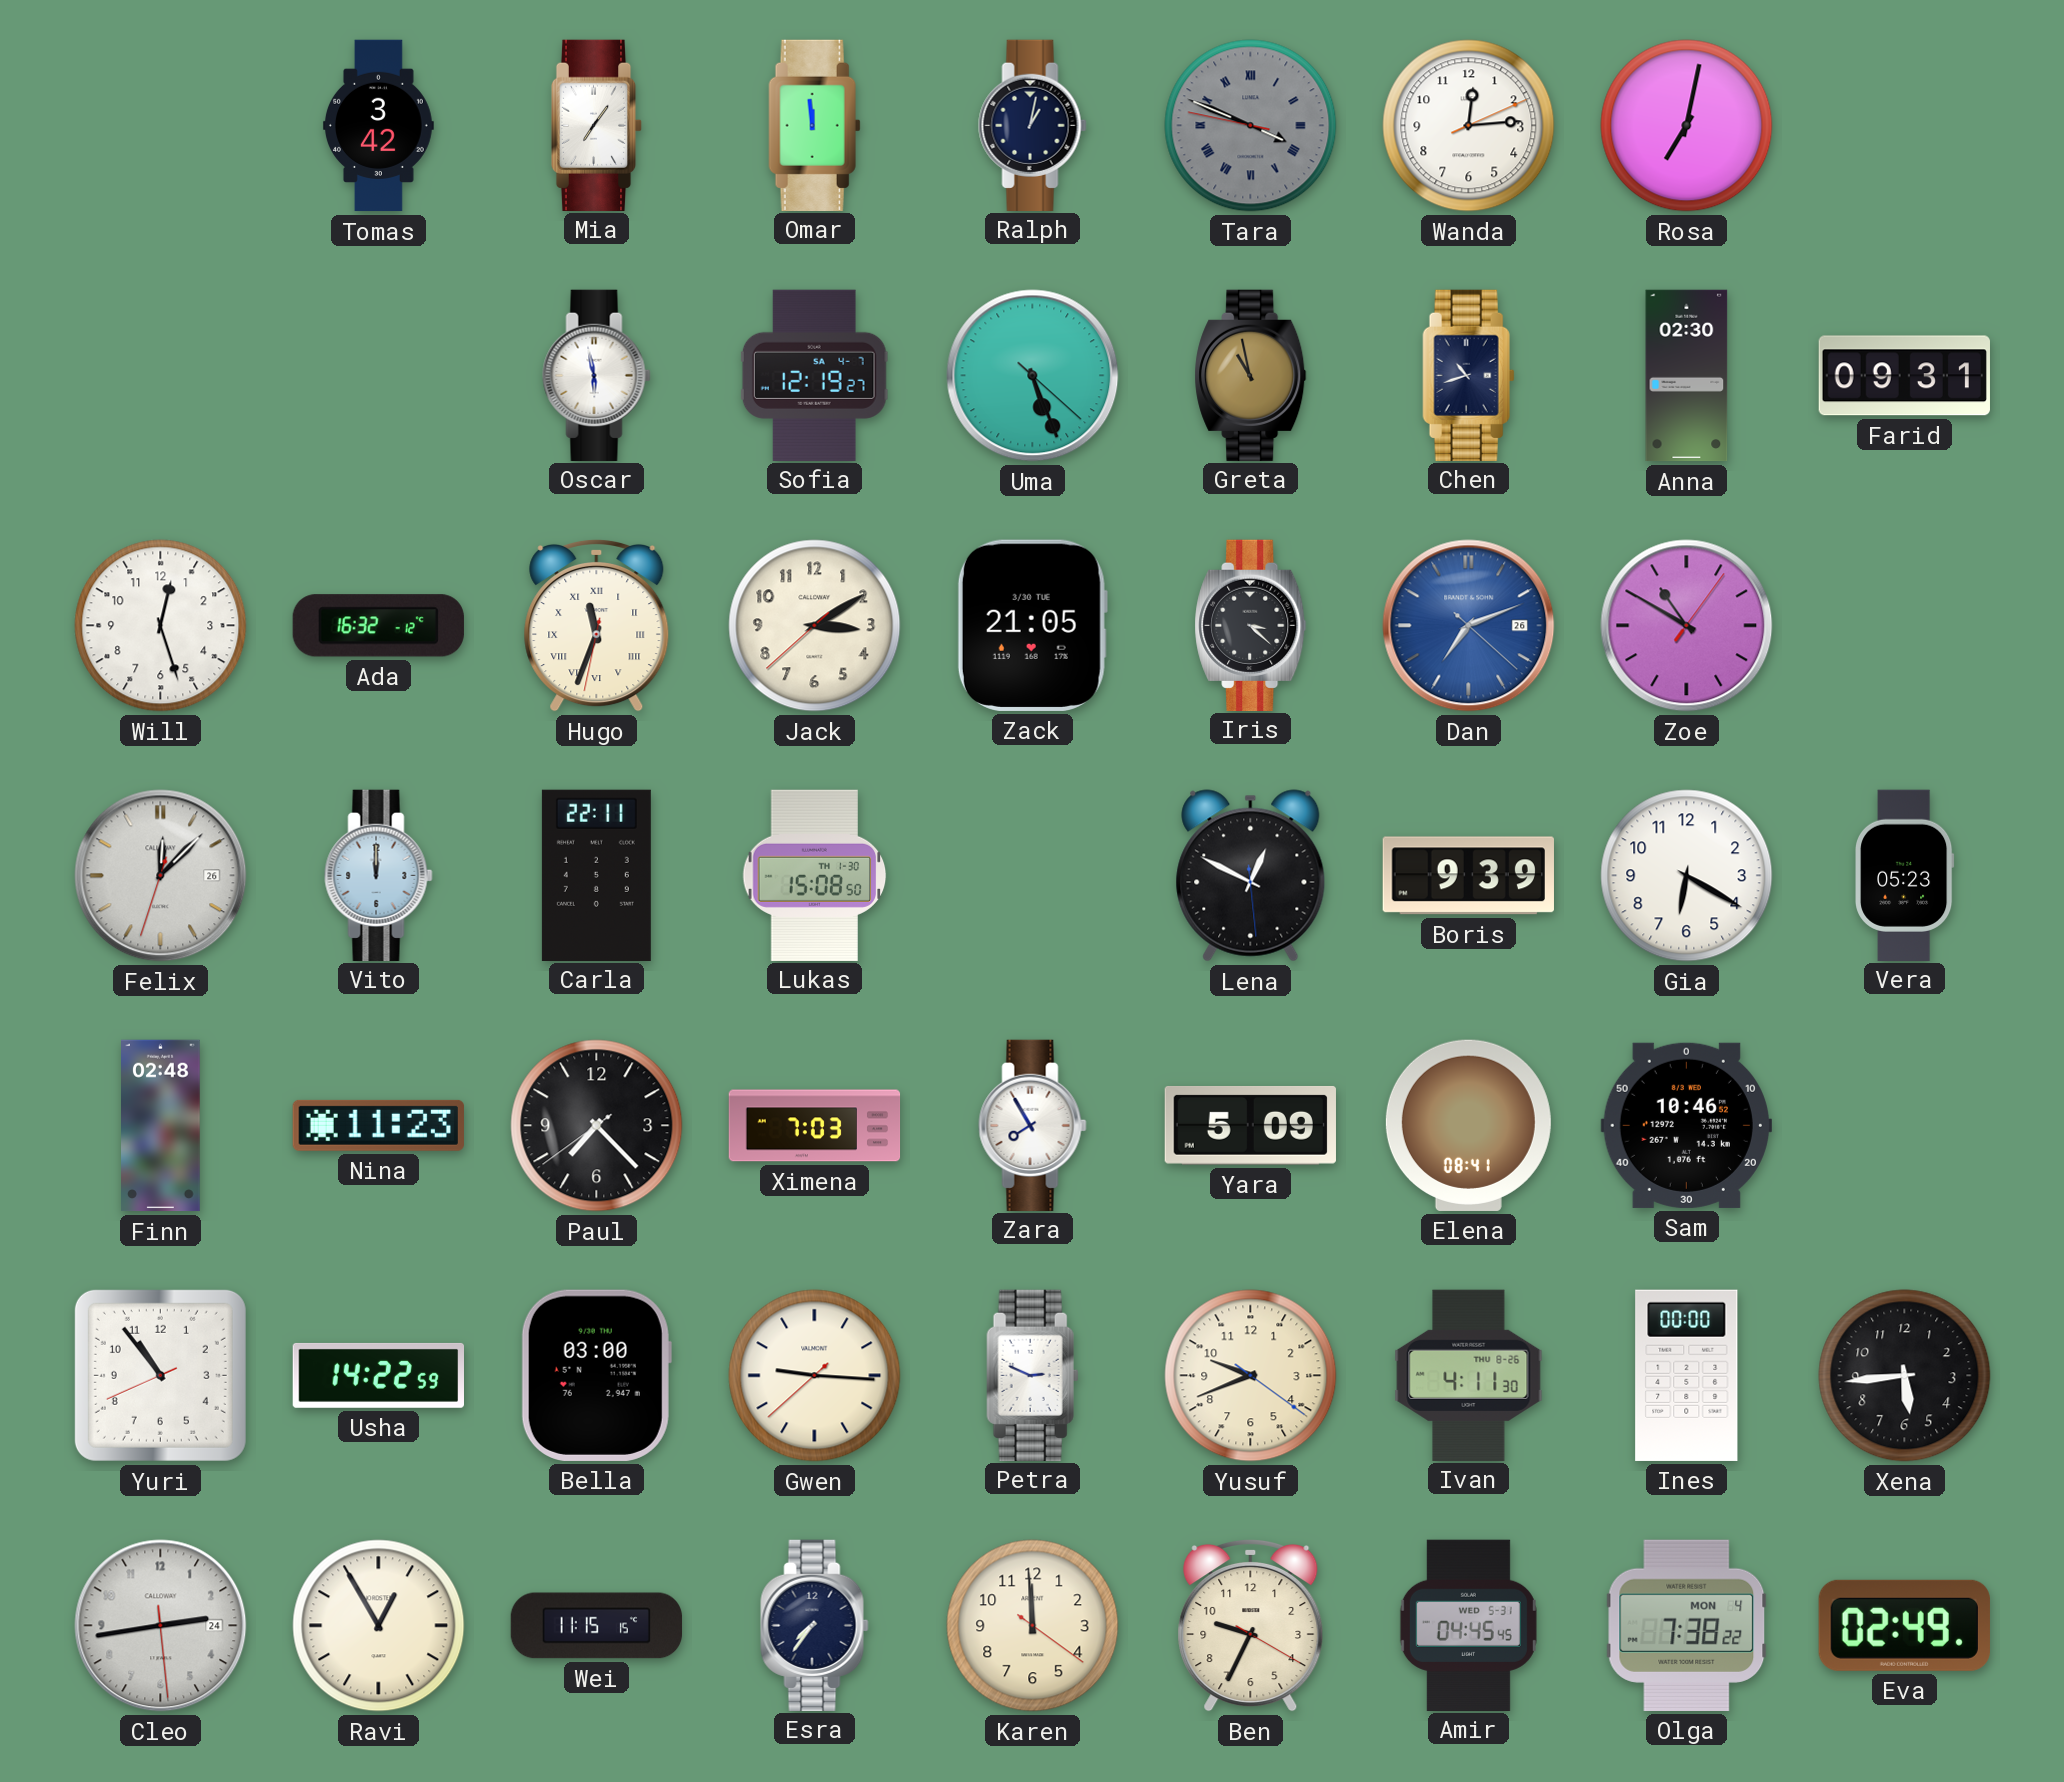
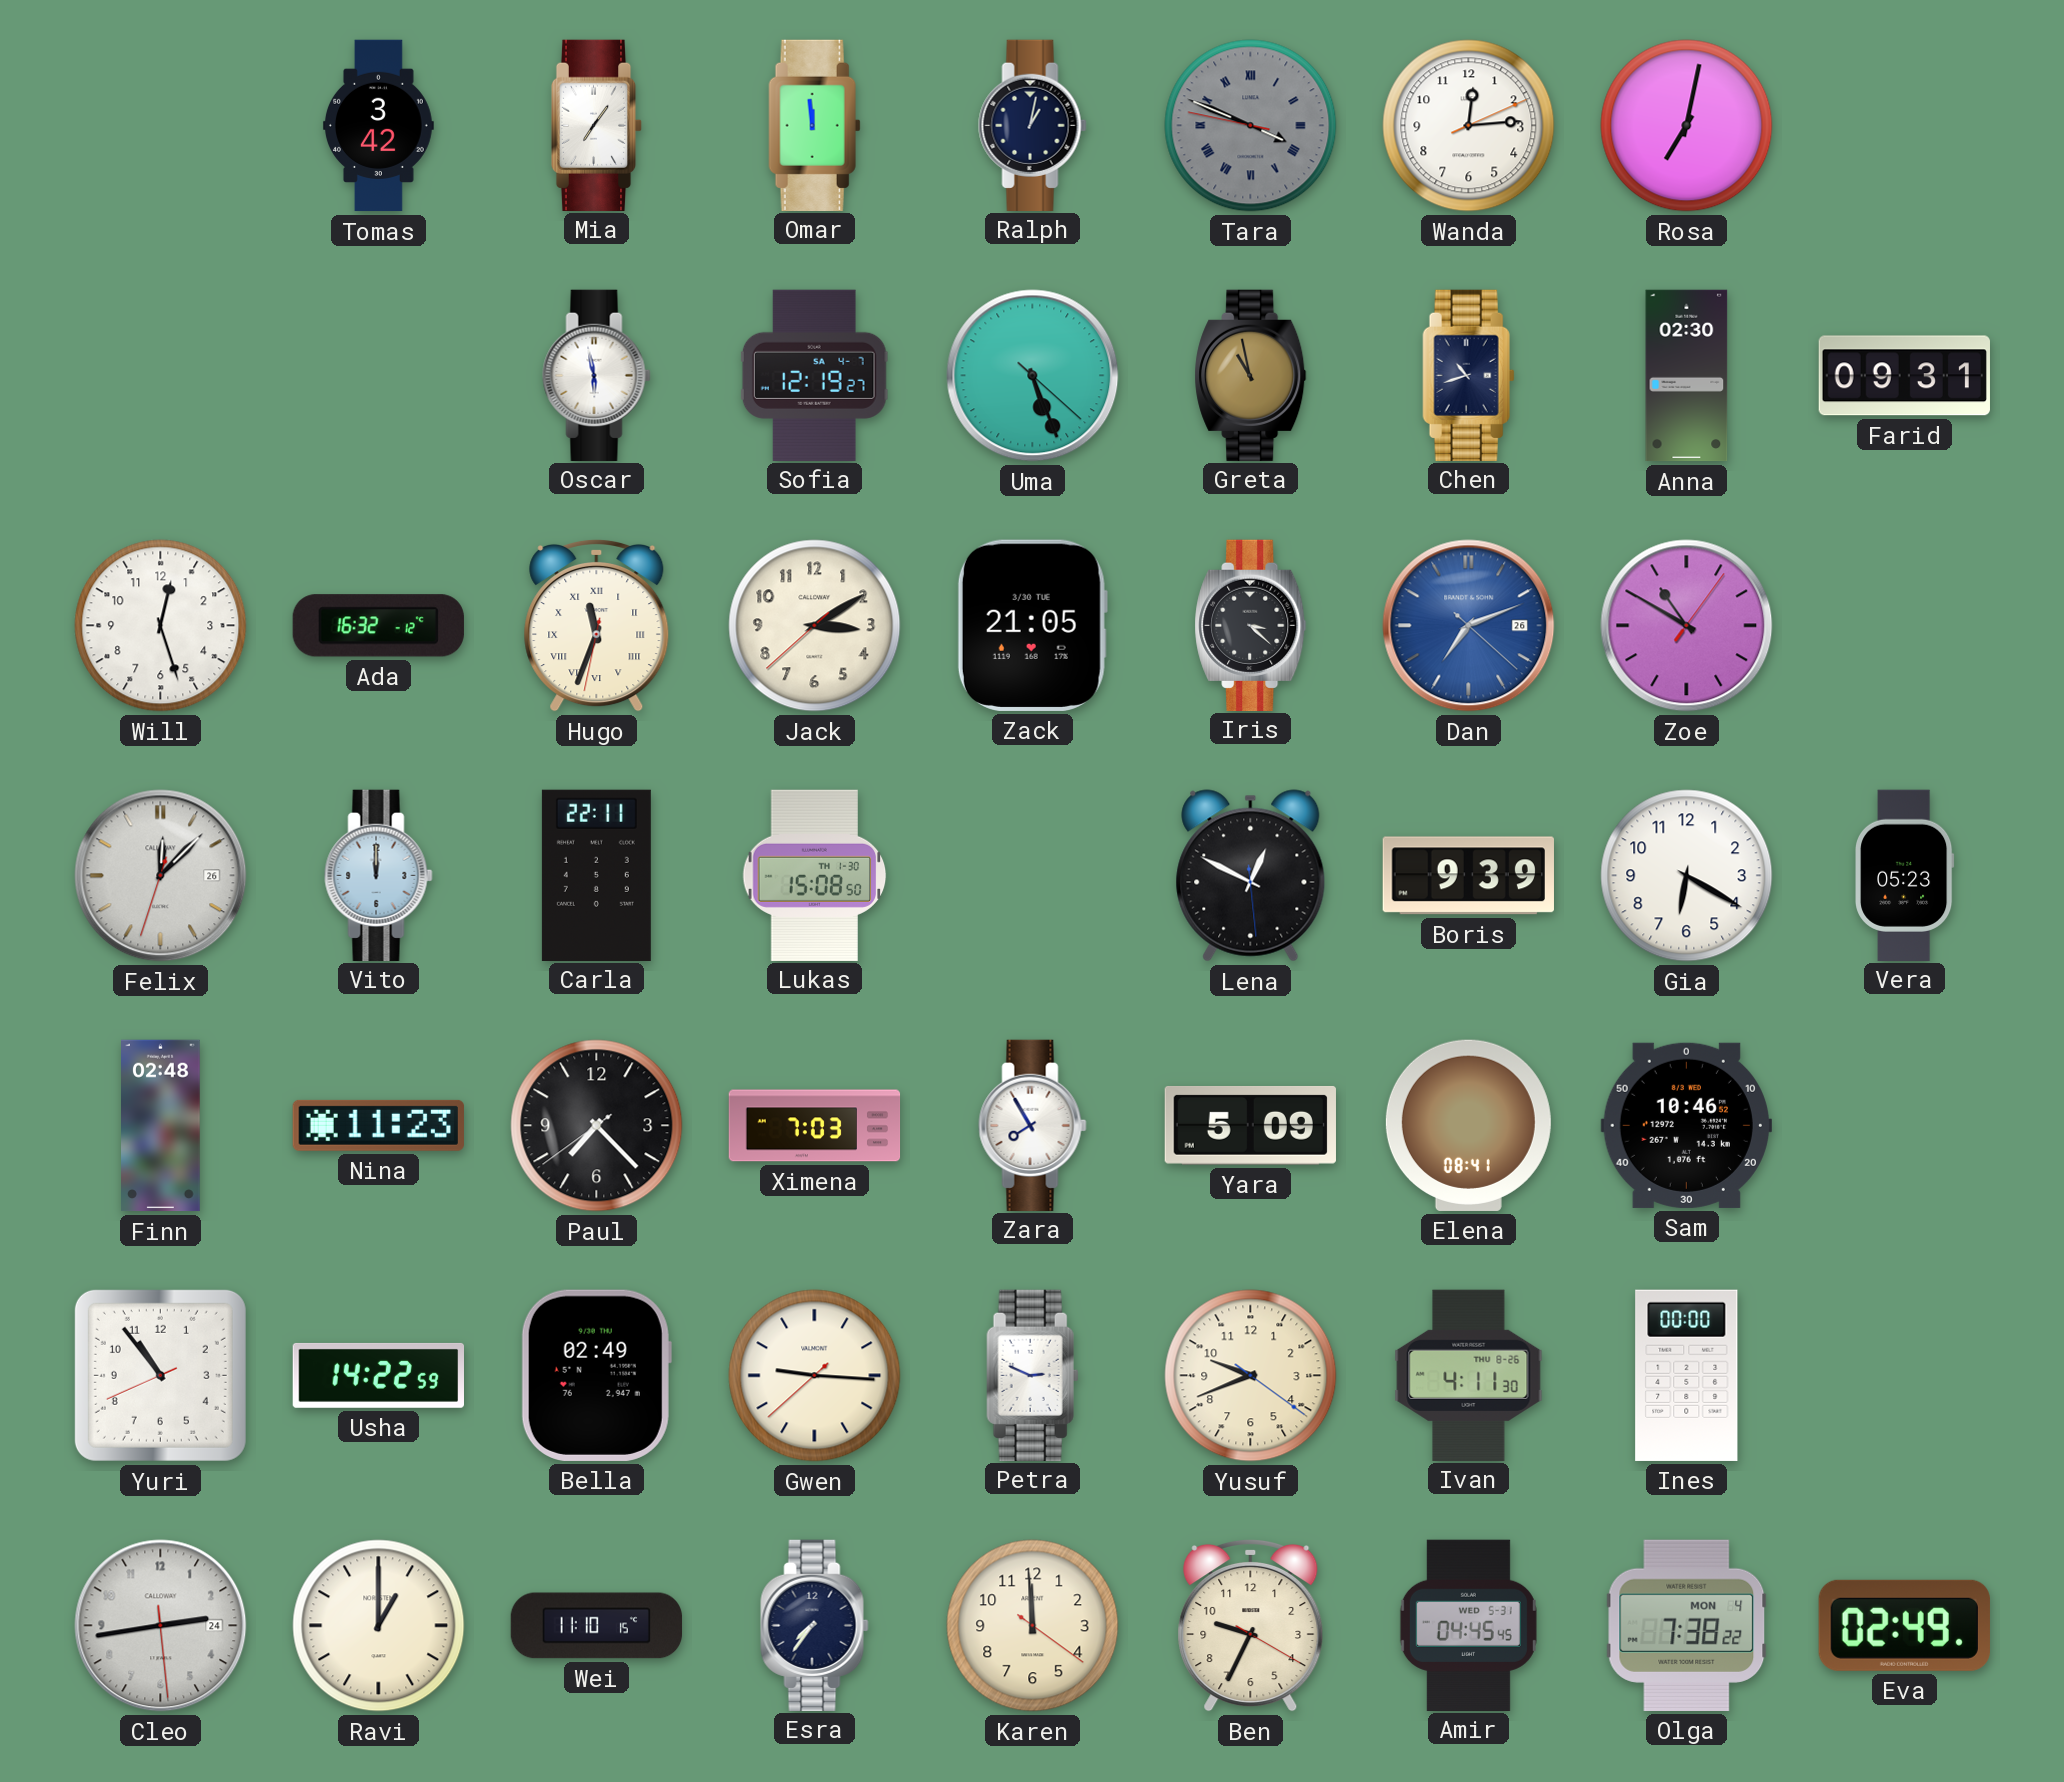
Bella: 03:00 -> 02:49 (596, 1375)
Xena: 5:44 -> none (1905, 1376)
Ravi: 12:55 -> 1:00 (379, 1626)
Wei: 11:15 -> 11:10 (597, 1626)
